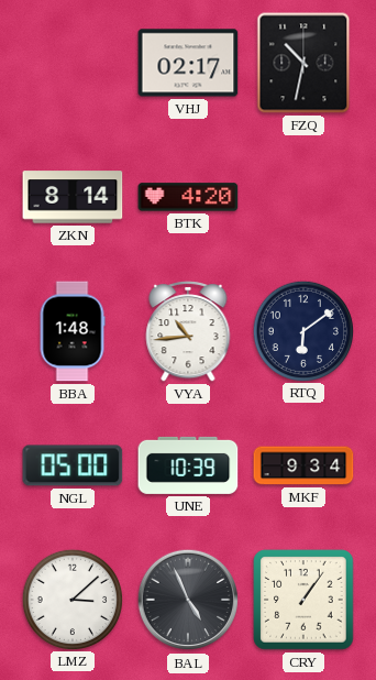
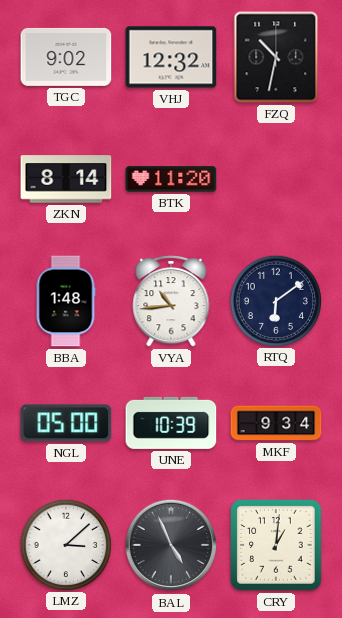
TGC: none -> 9:02 (66, 57)
VHJ: 02:17 -> 12:32 (171, 57)
BTK: 4:20 -> 11:20 (171, 179)
CRY: 1:06 -> 1:01 (276, 545)
